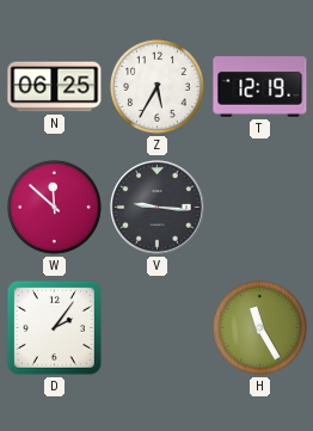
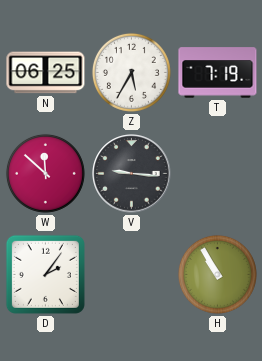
T: 12:19 -> 7:19 (218, 73)
H: 11:25 -> 10:55 (217, 274)
